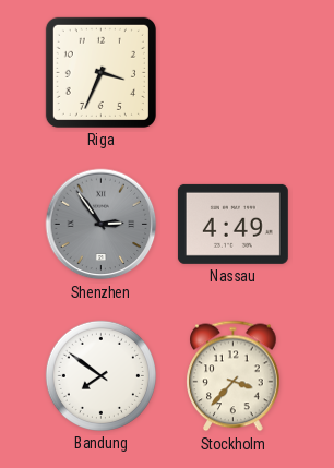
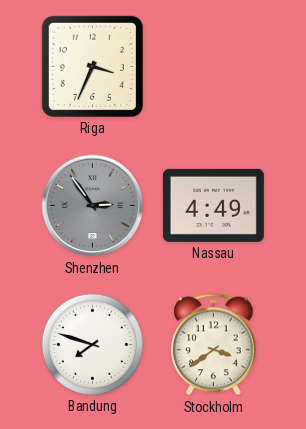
Bandung: 7:51 -> 7:48 (92, 344)
Stockholm: 3:37 -> 3:39 (214, 345)
